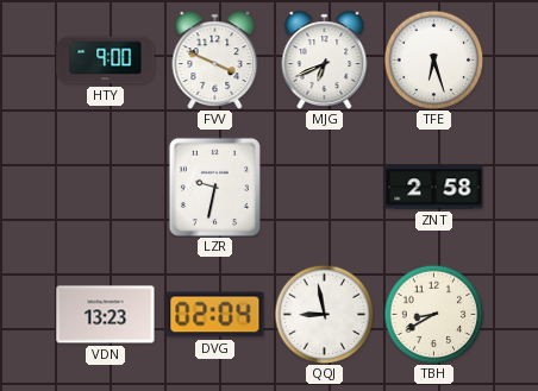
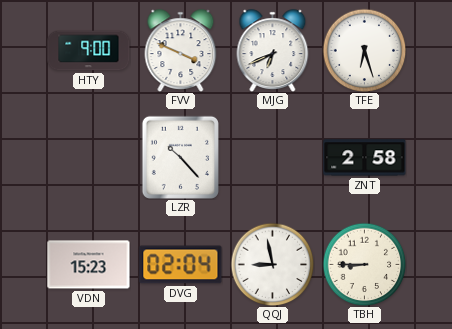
LZR: 9:32 -> 10:23 (180, 157)
VDN: 13:23 -> 15:23 (89, 265)
TBH: 8:40 -> 8:45 (364, 264)
